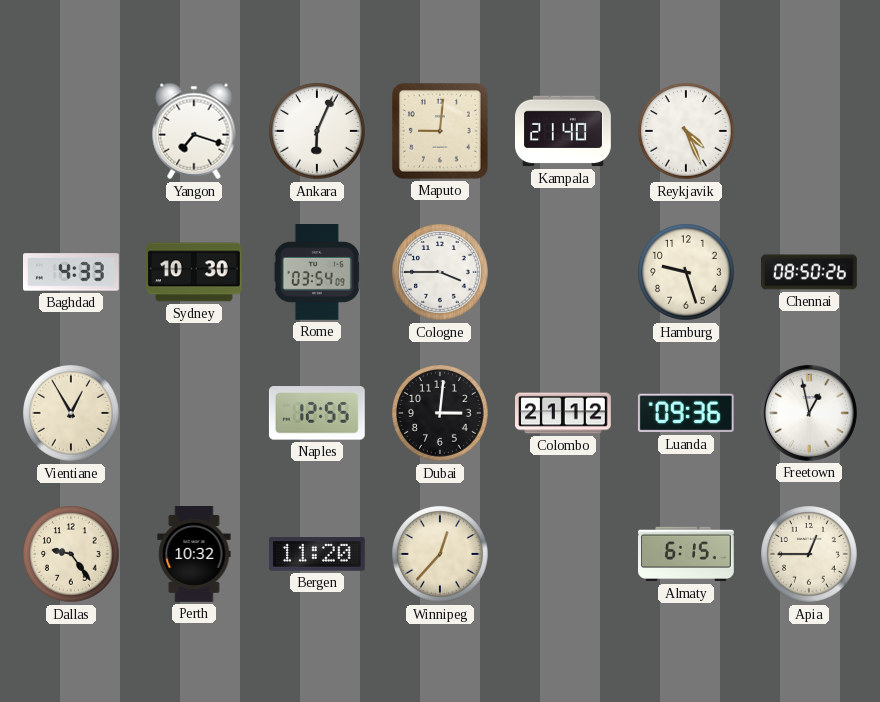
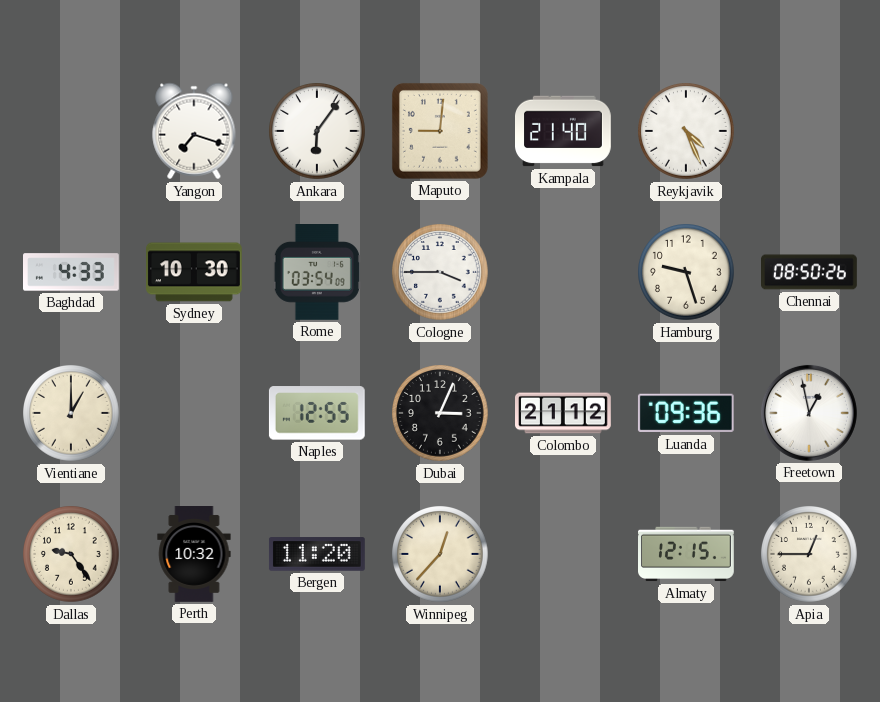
Ankara: 6:04 -> 6:06 (318, 132)
Vientiane: 12:55 -> 1:00 (72, 414)
Dubai: 3:01 -> 3:04 (441, 414)
Almaty: 6:15 -> 12:15 (687, 554)
